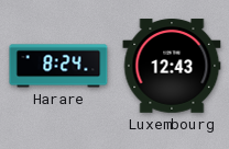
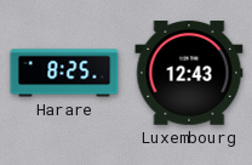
Harare: 8:24 -> 8:25 (64, 73)
